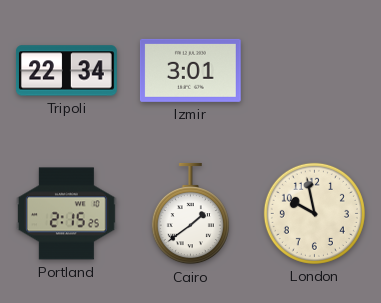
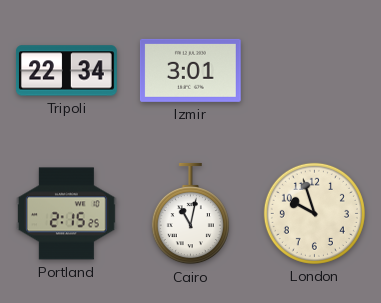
Cairo: 1:39 -> 11:02 (190, 214)
London: 9:58 -> 9:57 (314, 213)
